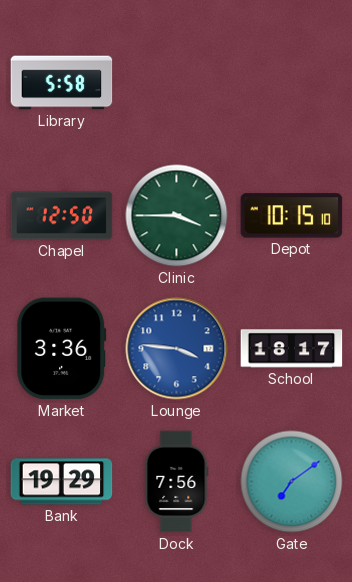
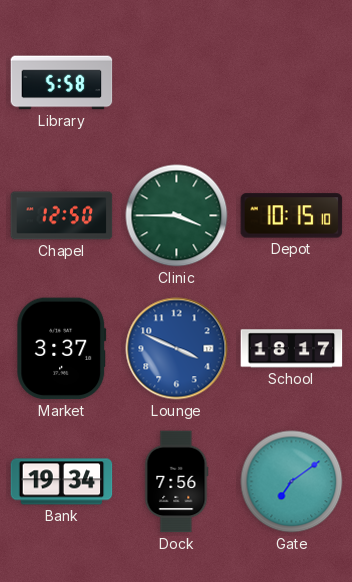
Market: 3:36 -> 3:37 (62, 349)
Lounge: 3:46 -> 3:49 (177, 349)
Bank: 19:29 -> 19:34 (62, 482)
